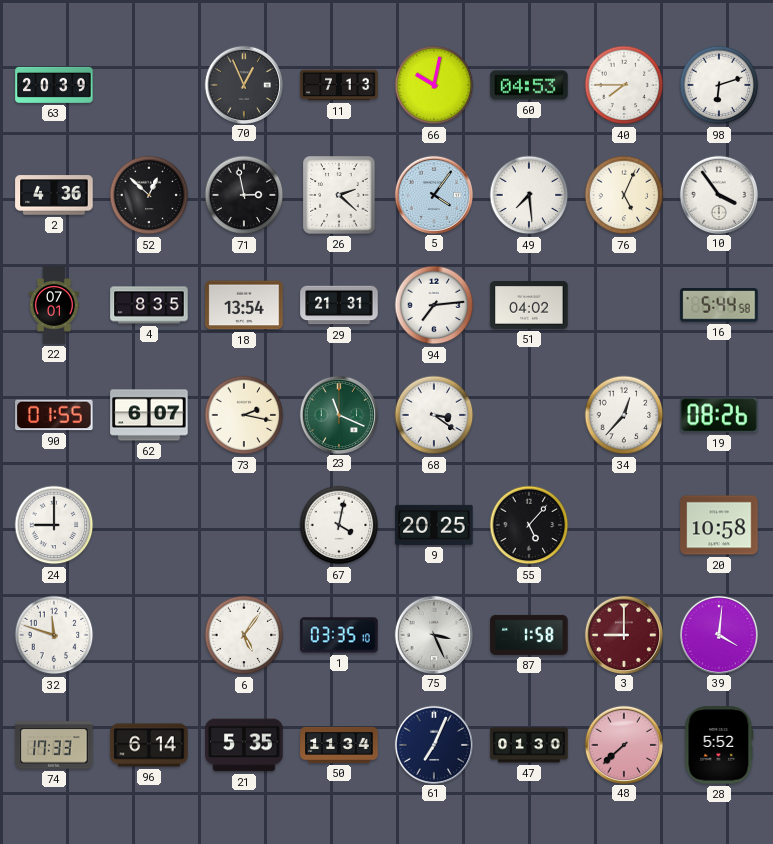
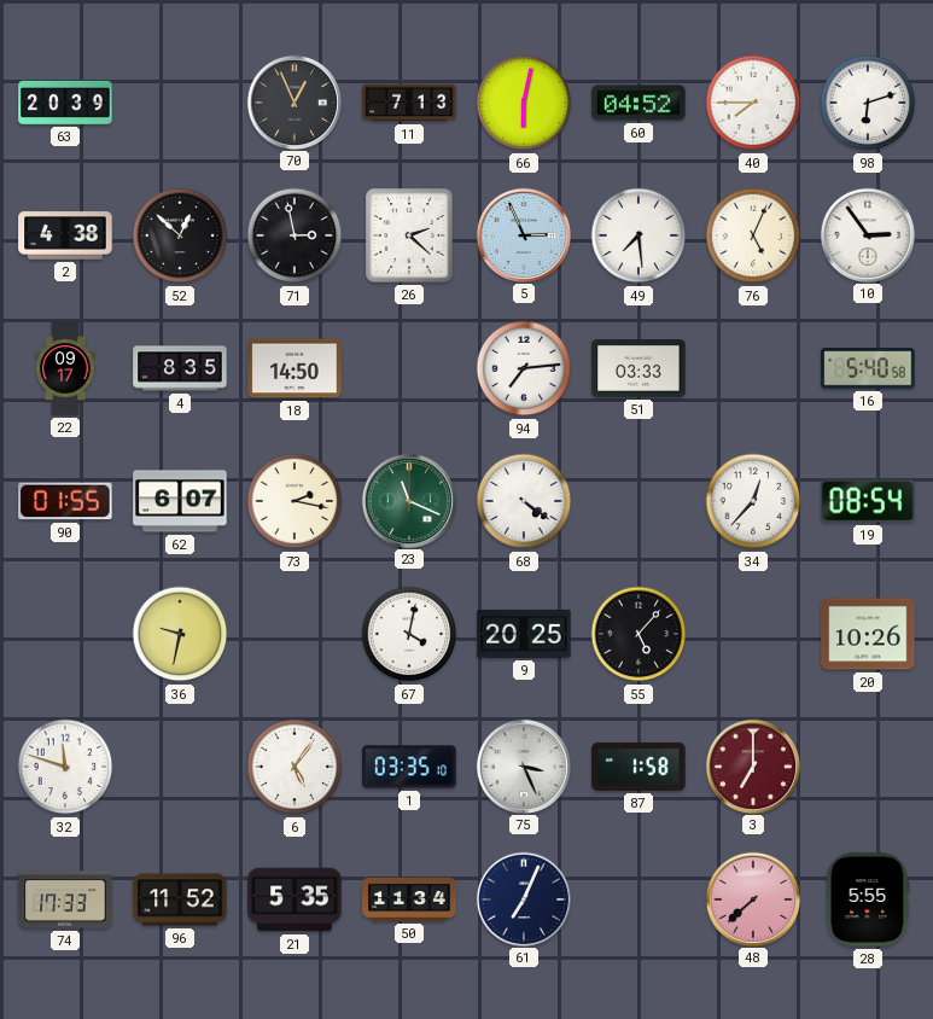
66: 10:02 -> 6:02 (524, 103)
60: 04:53 -> 04:52 (638, 103)
2: 4:36 -> 4:38 (65, 235)
5: 4:06 -> 2:56 (523, 234)
10: 3:54 -> 2:54 (867, 234)
22: 07:01 -> 09:17 (65, 368)
18: 13:54 -> 14:50 (295, 368)
29: 21:31 -> none (339, 305)
51: 04:02 -> 03:33 (638, 369)
16: 5:44 -> 5:40 (868, 368)
68: 3:21 -> 4:21 (524, 501)
19: 08:26 -> 08:54 (868, 501)
24: 9:00 -> none (54, 525)
36: none -> 9:32 (180, 634)
20: 10:58 -> 10:26 (868, 634)
3: 9:00 -> 7:00 (752, 765)
39: 4:01 -> none (718, 634)
96: 6:14 -> 11:52 (180, 899)
47: 01:30 -> none (529, 745)
28: 5:52 -> 5:55 (868, 899)
